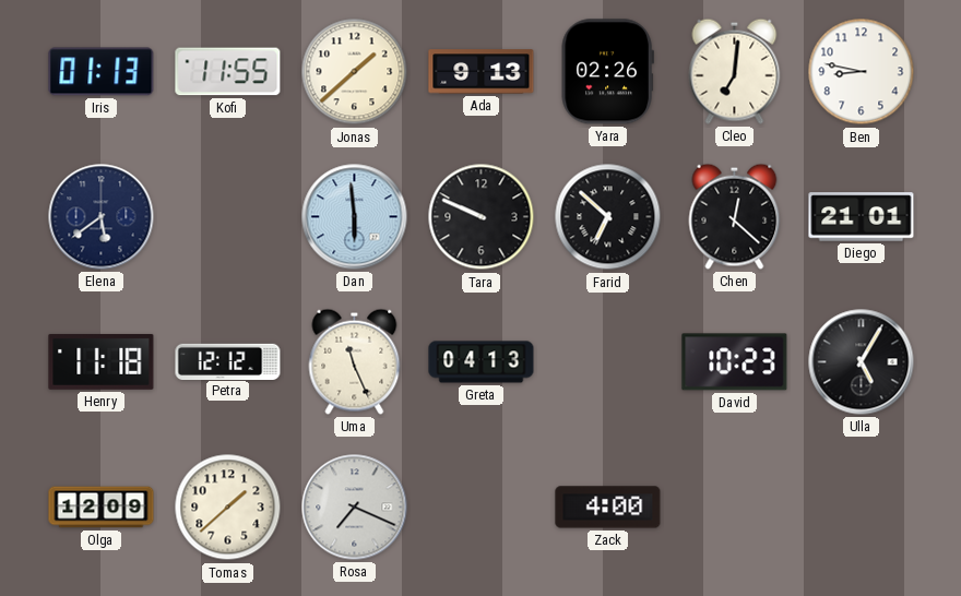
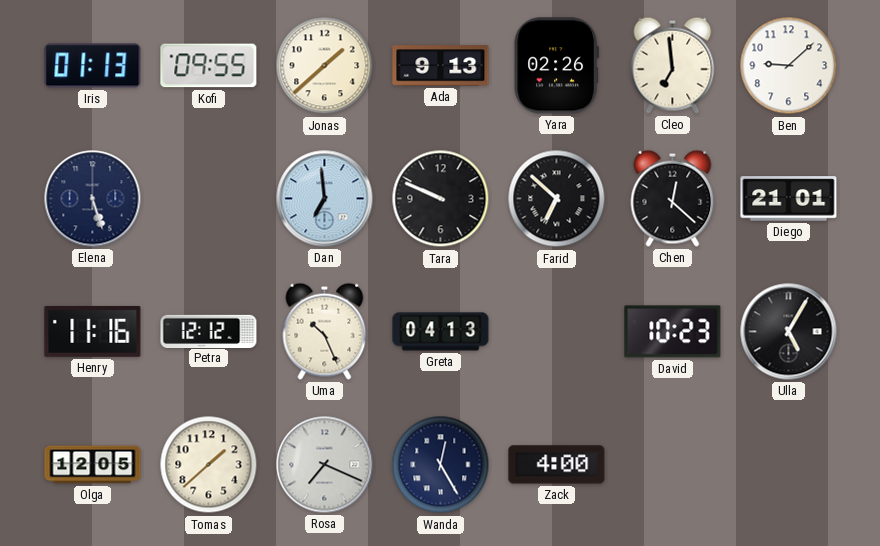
Kofi: 11:55 -> 09:55 (209, 66)
Cleo: 7:01 -> 6:59 (673, 65)
Ben: 8:47 -> 9:08 (789, 66)
Elena: 5:39 -> 5:27 (93, 199)
Dan: 5:59 -> 6:59 (325, 199)
Henry: 11:18 -> 11:16 (93, 331)
Uma: 11:26 -> 10:26 (325, 331)
Olga: 12:09 -> 12:05 (93, 465)
Wanda: none -> 12:25 (441, 465)
